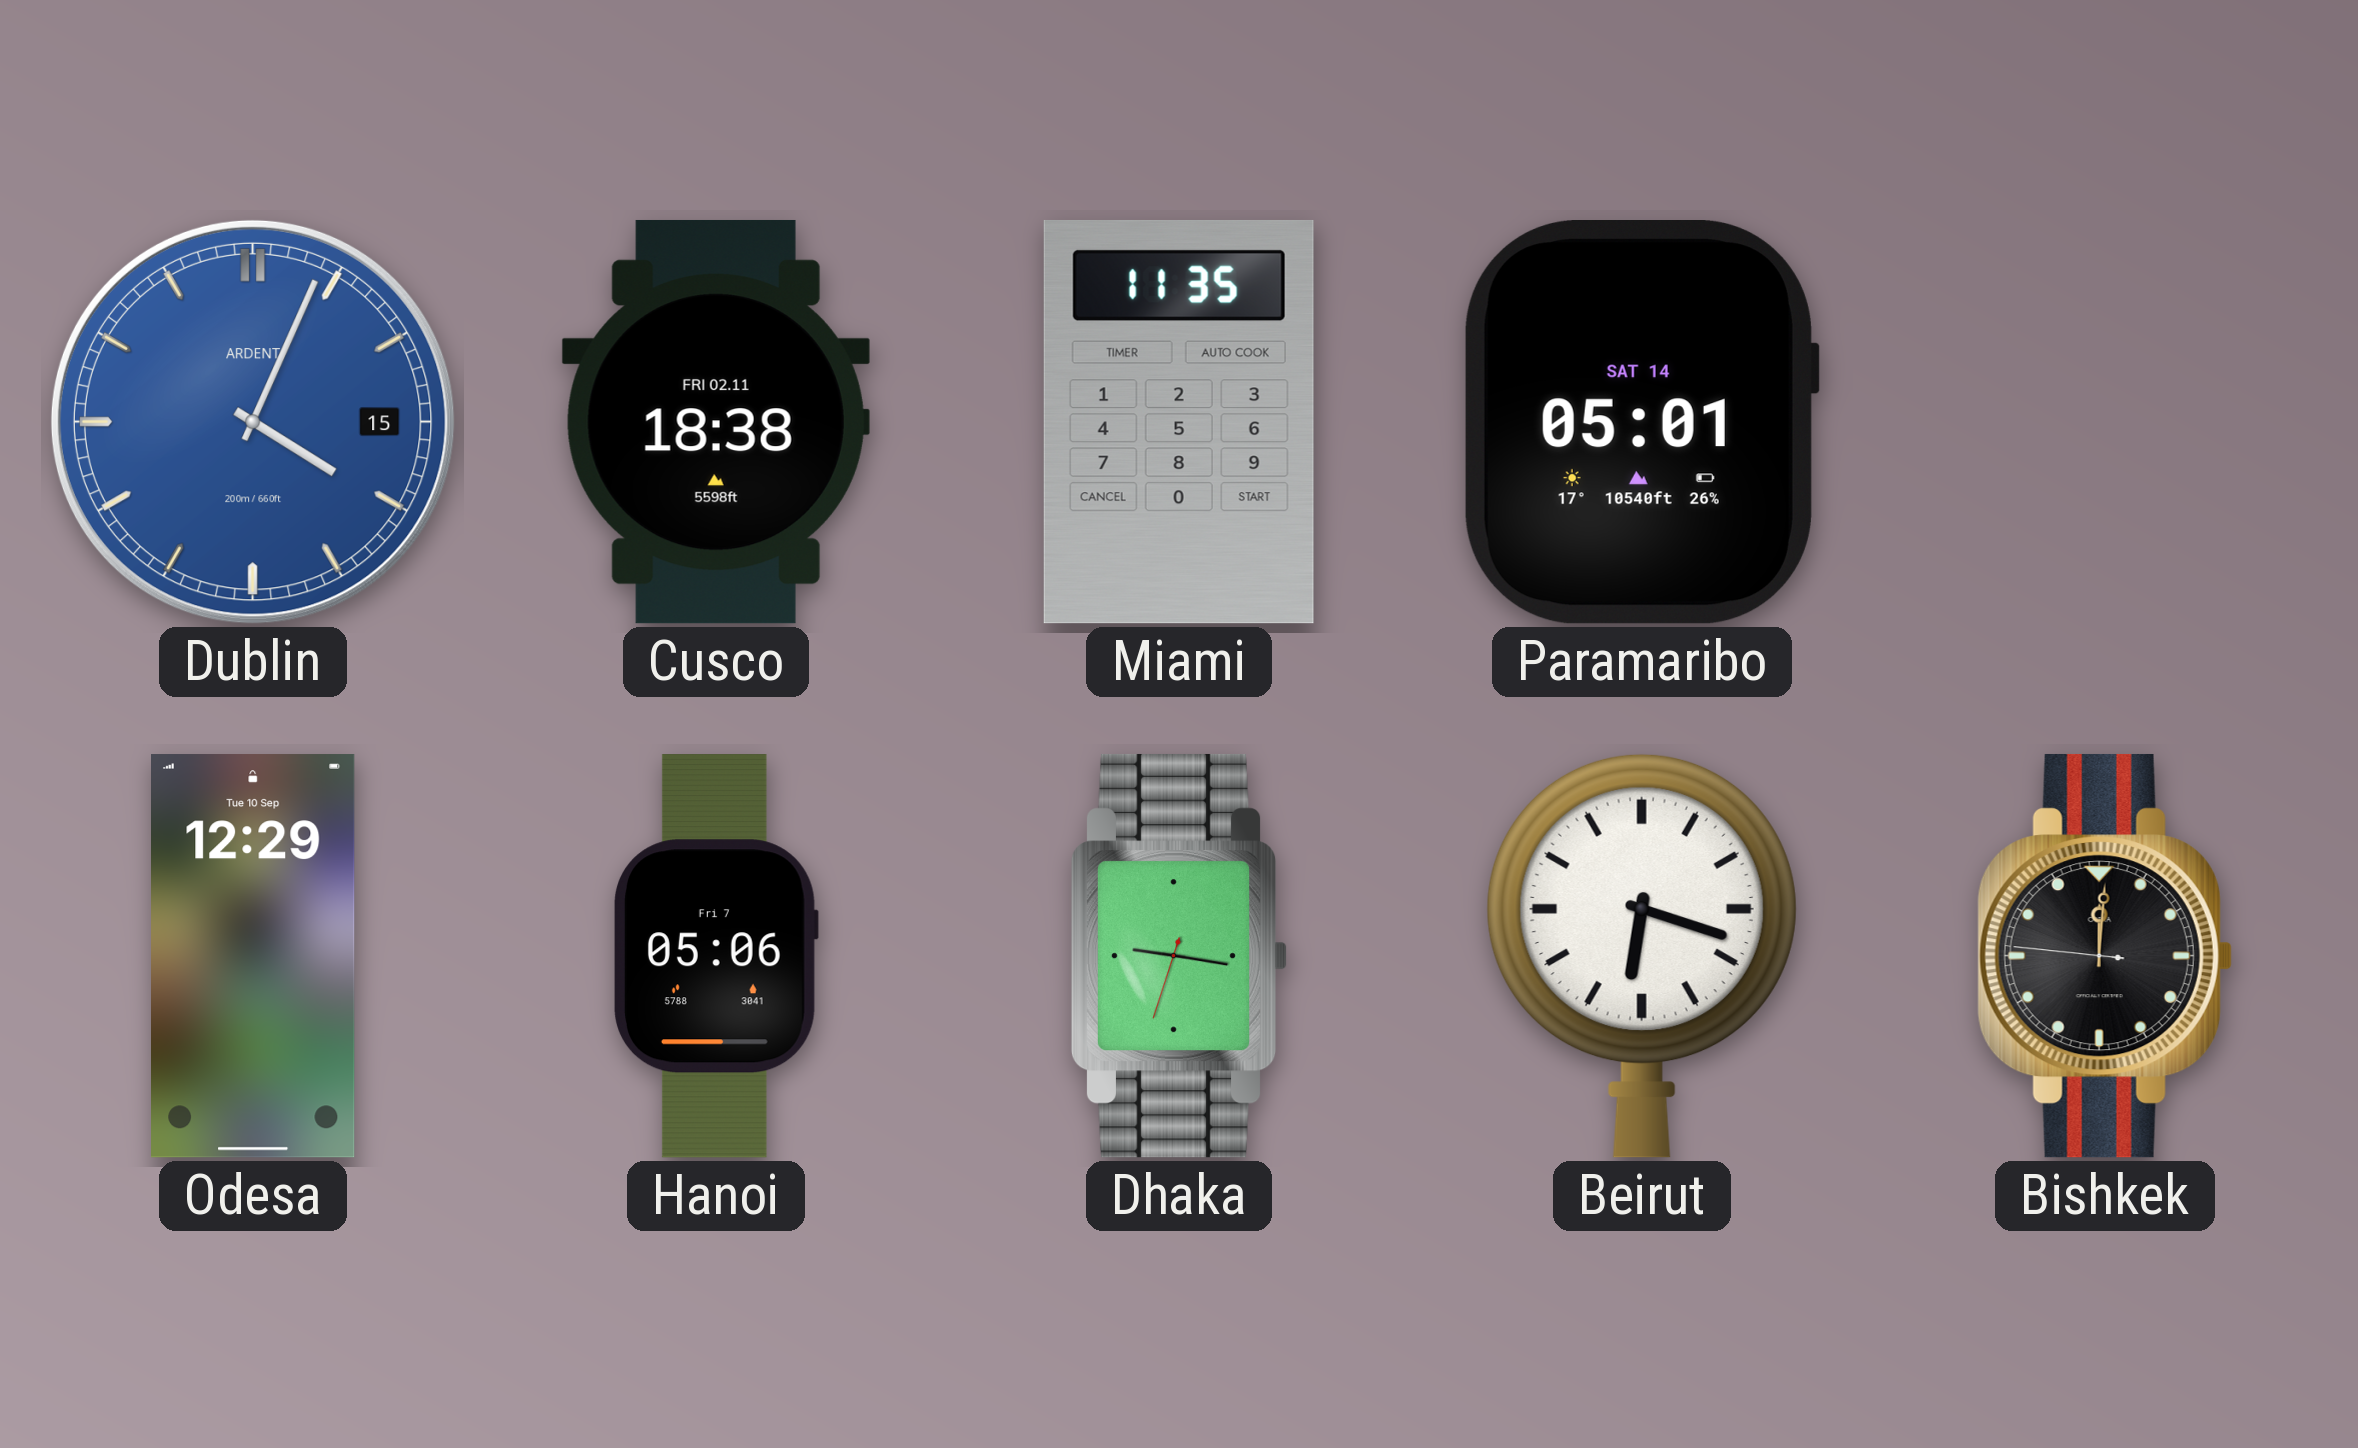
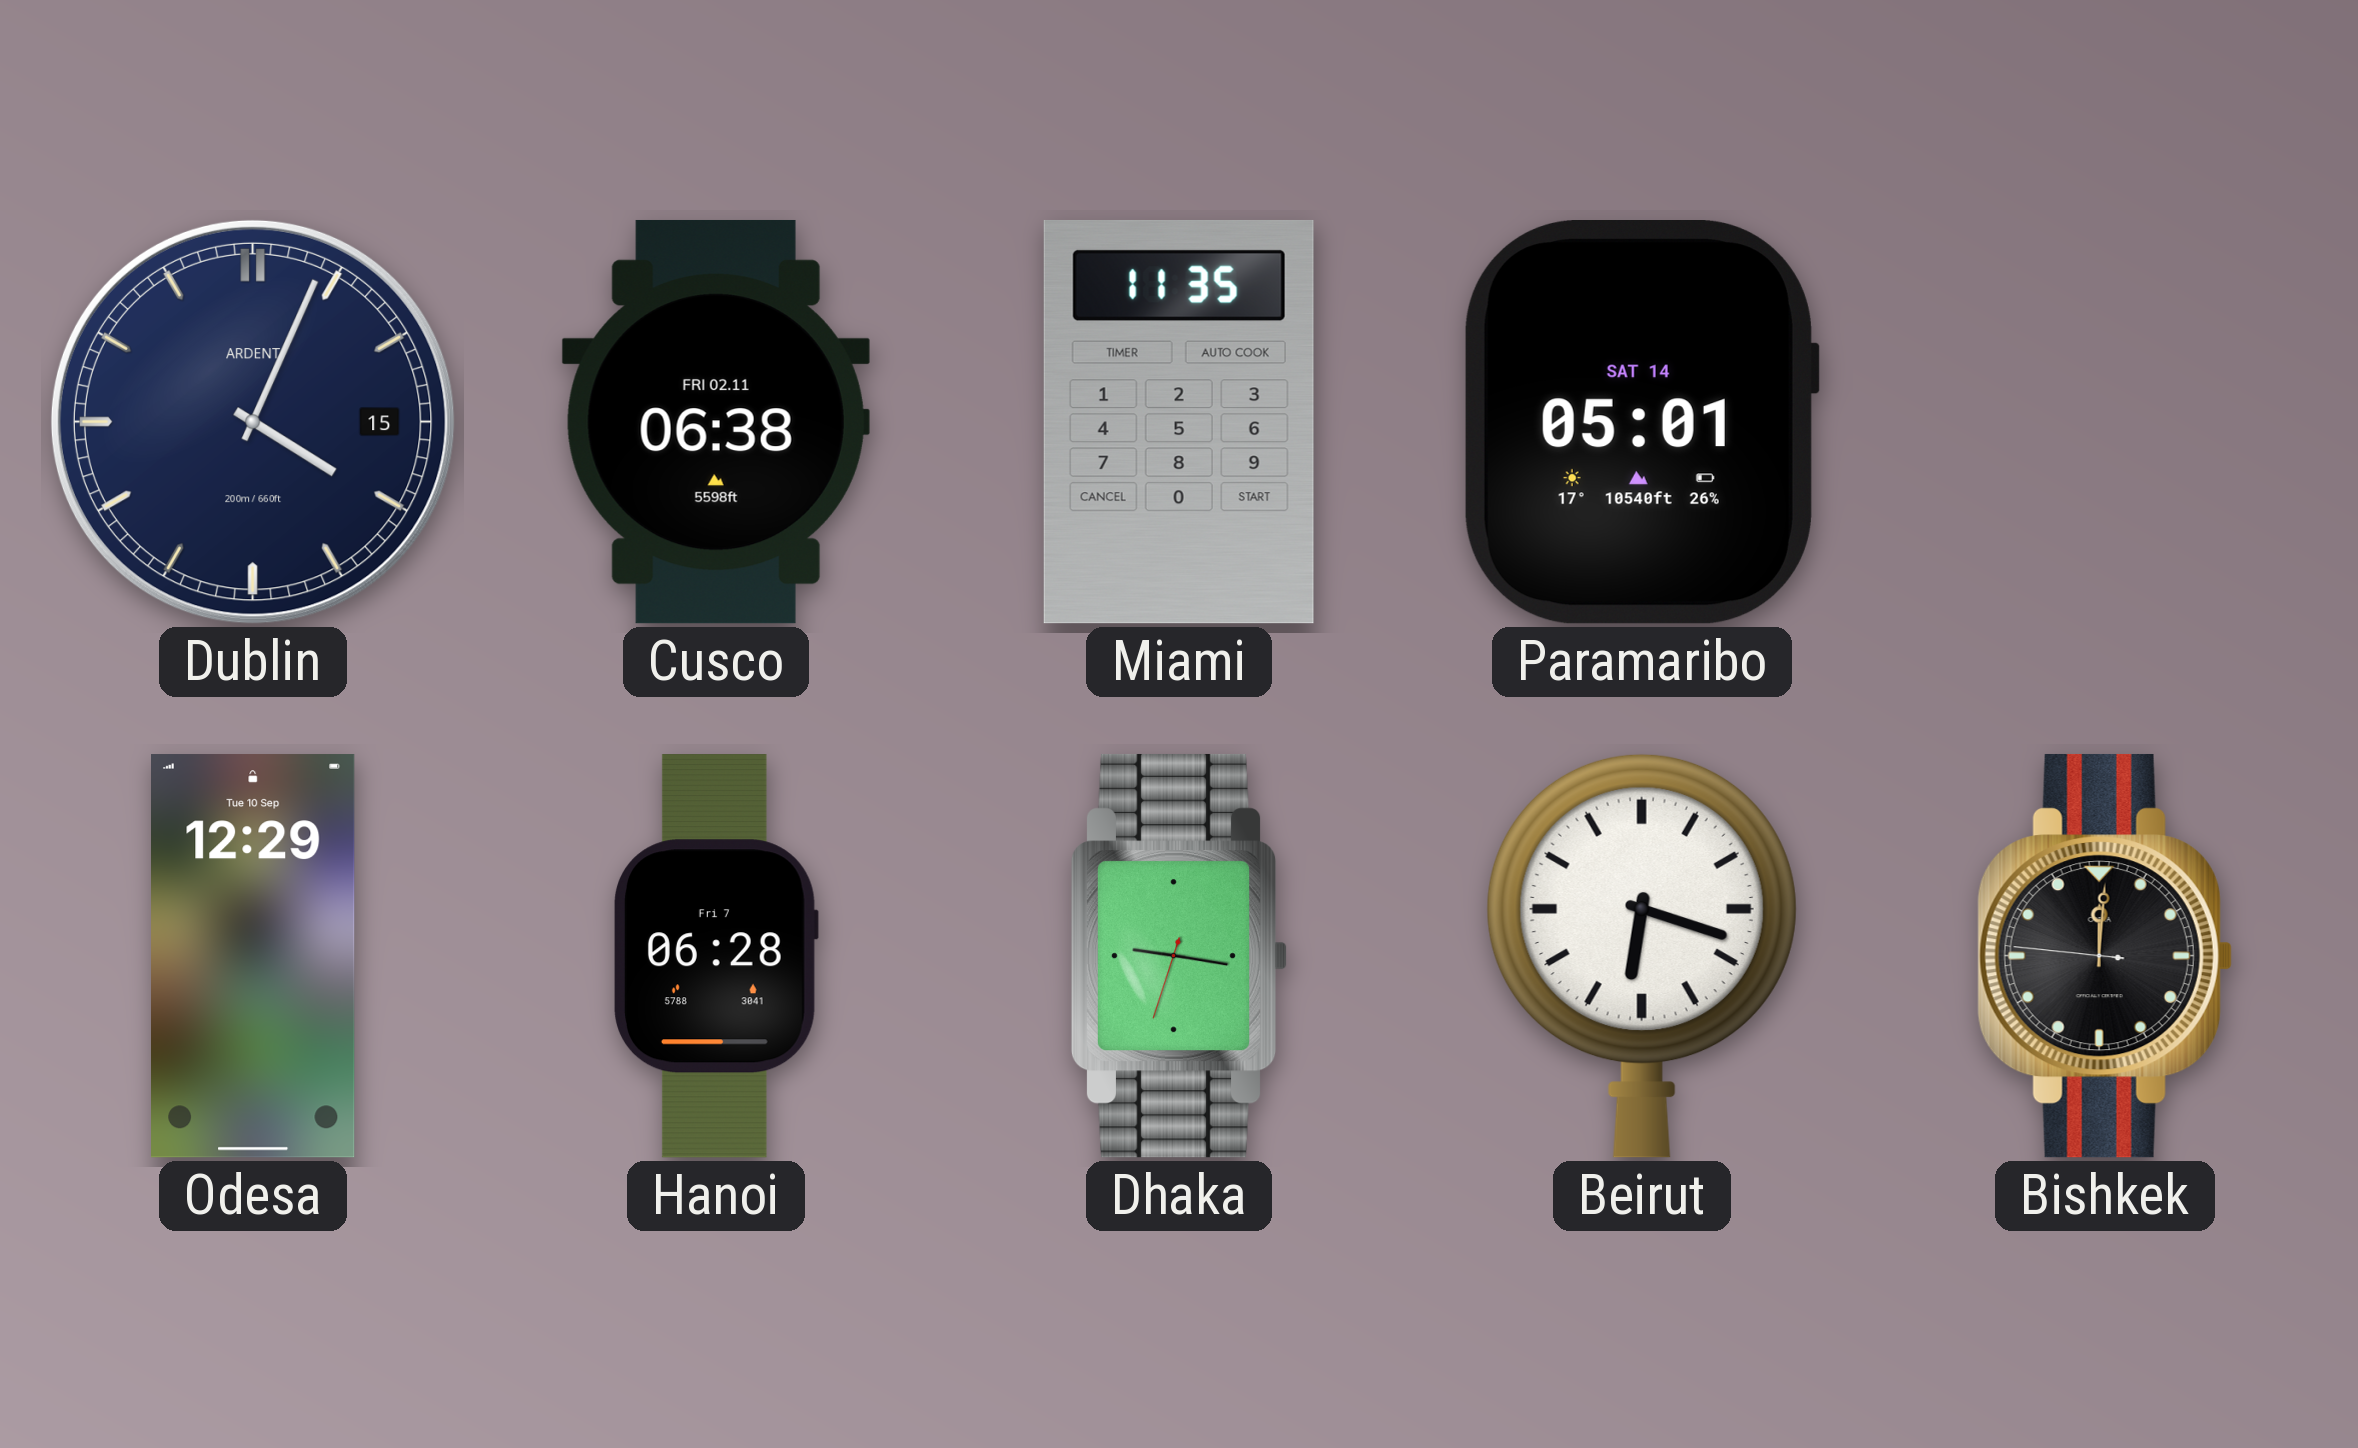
Dublin dial: blue -> navy (253, 422)
Cusco: 18:38 -> 06:38 (716, 422)
Hanoi: 05:06 -> 06:28 (716, 956)
